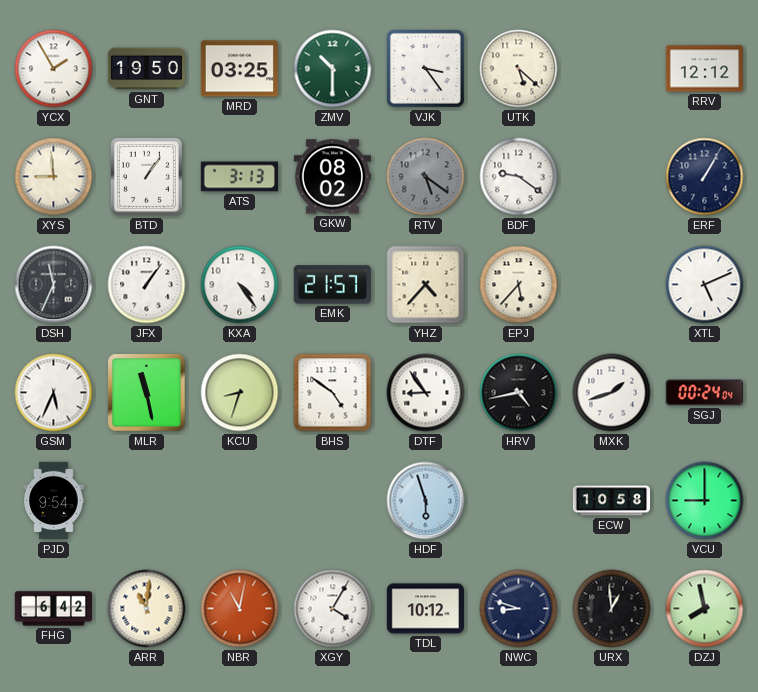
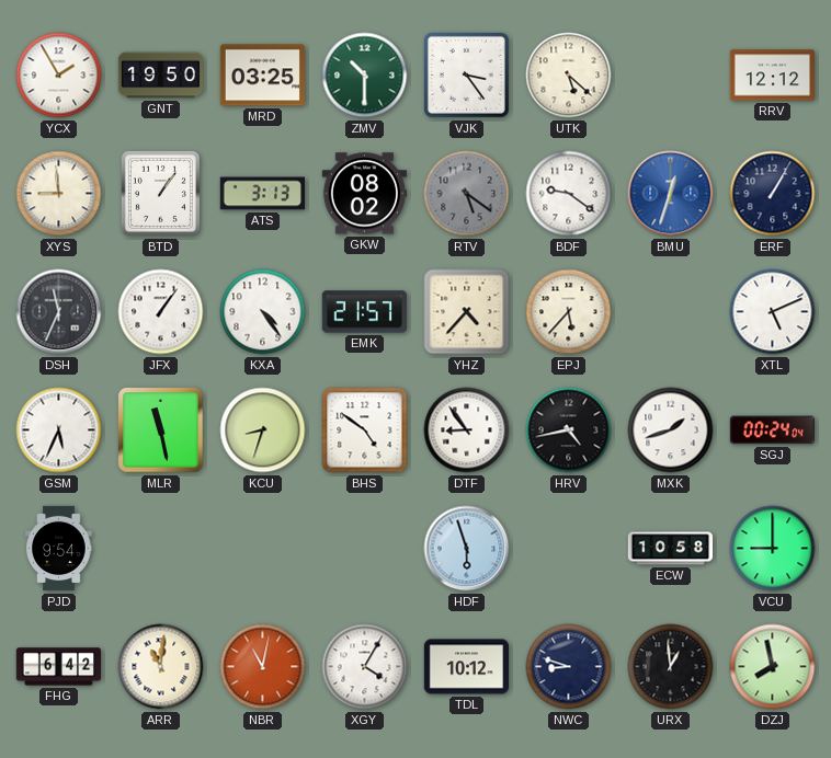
BMU: none -> 12:33 (671, 194)
